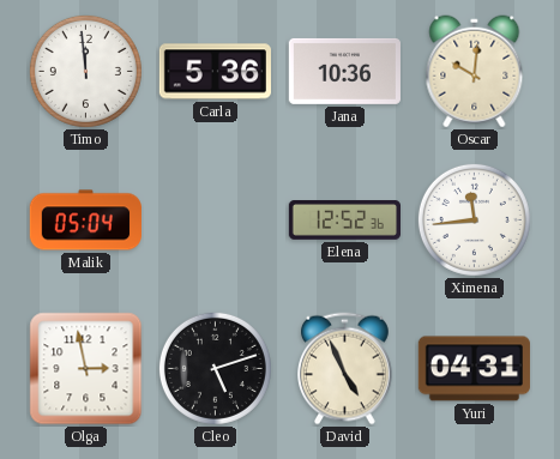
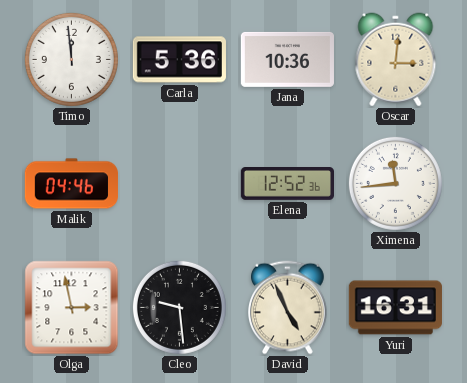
Oscar: 10:01 -> 3:01 (396, 60)
Malik: 05:04 -> 04:46 (71, 184)
Cleo: 5:12 -> 9:29 (179, 307)
Yuri: 04:31 -> 16:31 (395, 308)
